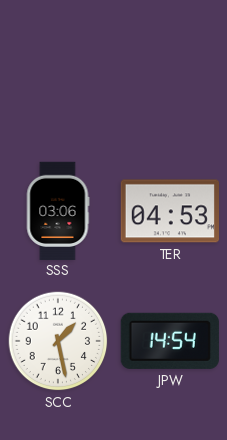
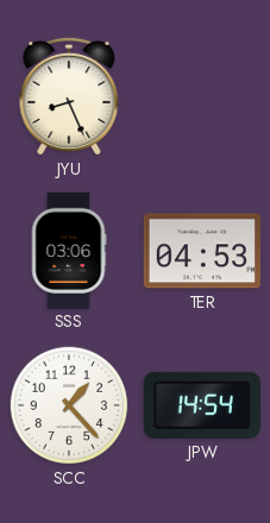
JYU: none -> 8:26 (69, 96)
SCC: 1:28 -> 1:23 (69, 405)
